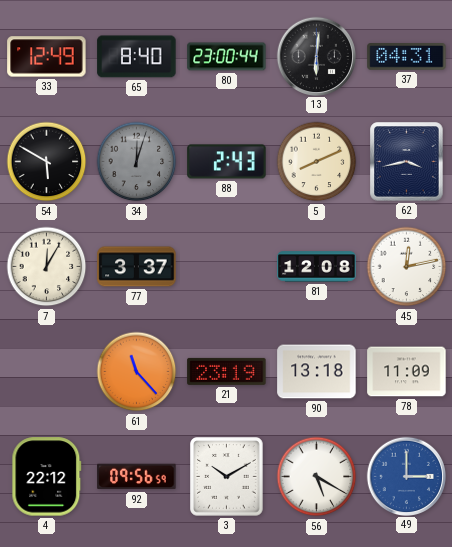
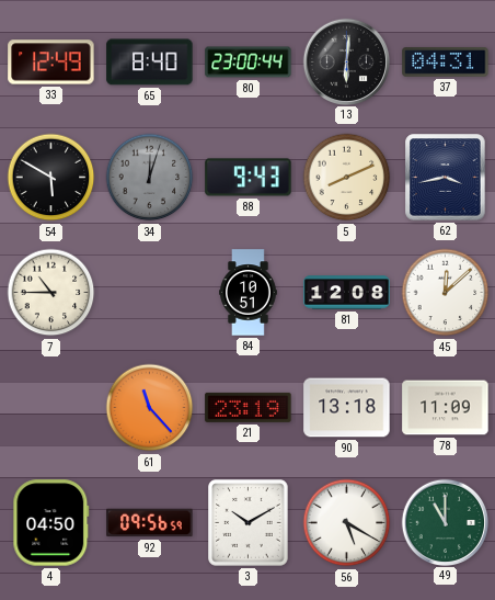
88: 2:43 -> 9:43 (249, 178)
7: 12:05 -> 10:45 (51, 293)
77: 3:37 -> none (137, 267)
84: none -> 10:51 (249, 293)
45: 12:13 -> 12:08 (446, 293)
4: 22:12 -> 04:50 (51, 523)
49: 3:00 -> 11:00 (445, 522)
49 dial: blue -> green (445, 522)
